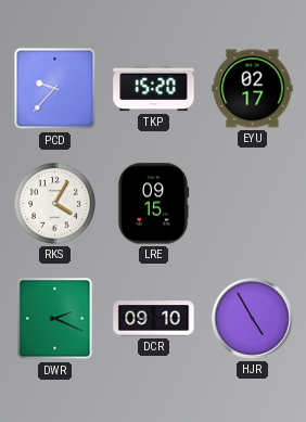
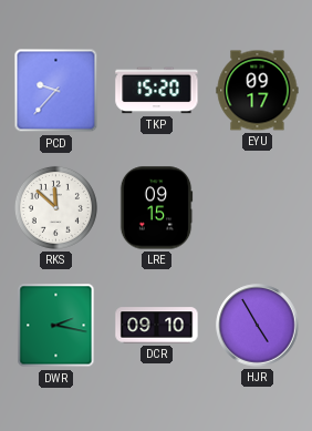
EYU: 02:17 -> 09:17 (258, 91)
RKS: 4:05 -> 11:52 (55, 207)
DWR: 2:19 -> 2:17 (56, 326)
